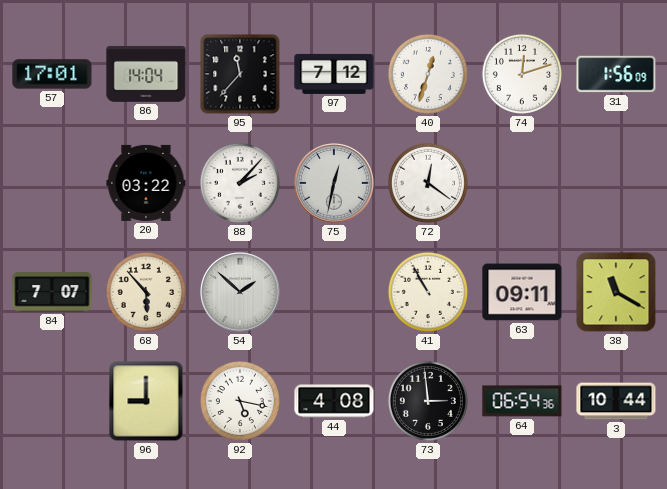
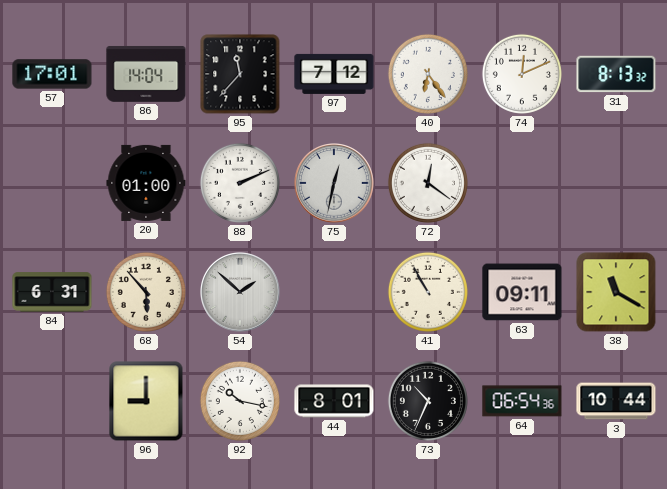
40: 12:33 -> 6:24 (428, 74)
74: 12:12 -> 12:11 (522, 74)
31: 1:56 -> 8:13 (616, 74)
20: 03:22 -> 01:00 (146, 183)
88: 2:07 -> 2:11 (240, 183)
84: 7:07 -> 6:31 (52, 292)
92: 5:17 -> 10:17 (240, 401)
44: 4:08 -> 8:01 (334, 401)
73: 2:59 -> 10:34 (428, 401)
